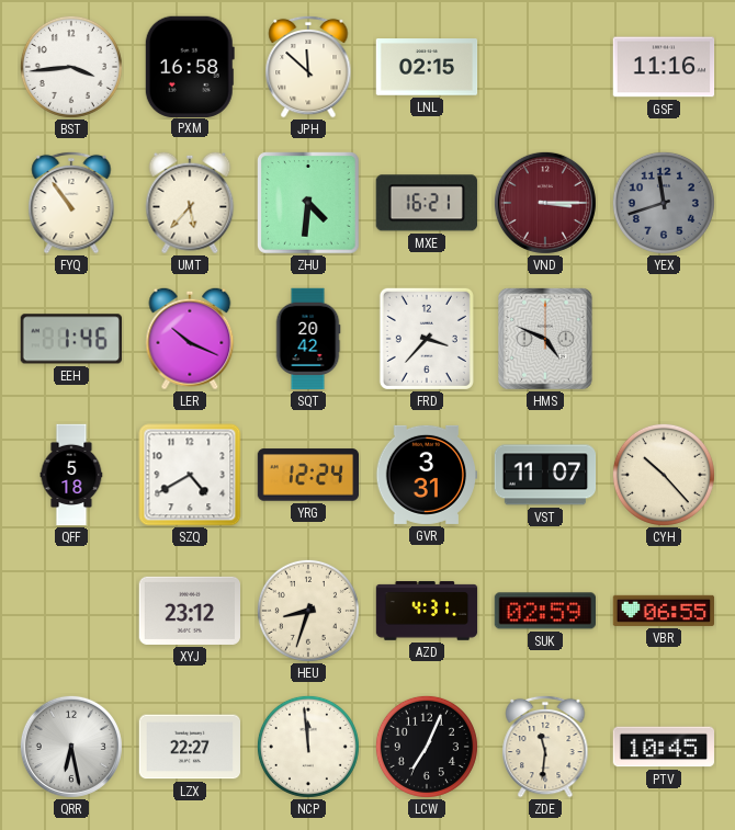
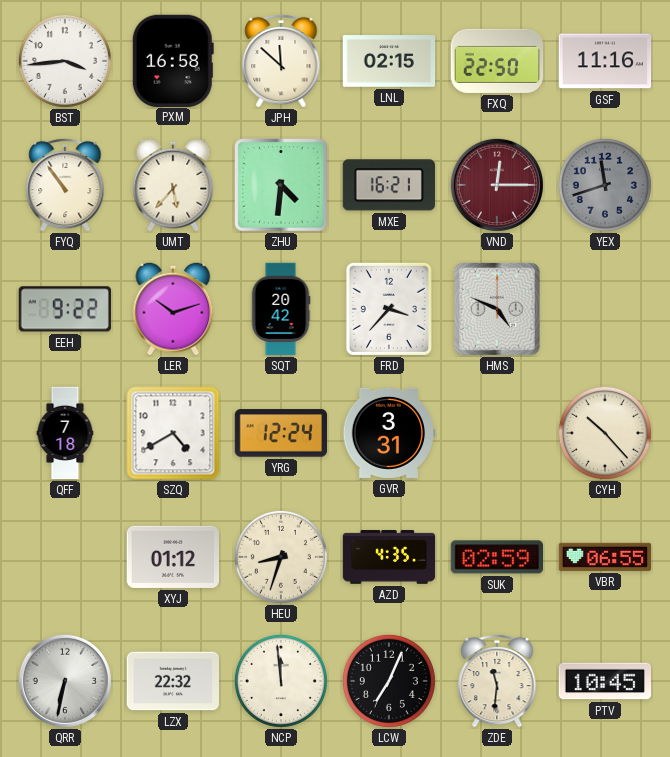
FXQ: none -> 22:50 (497, 61)
VND: 3:15 -> 12:15 (497, 185)
EEH: 1:46 -> 9:22 (65, 309)
LER: 10:19 -> 10:12 (173, 309)
QFF: 5:18 -> 7:18 (65, 433)
VST: 11:07 -> none (545, 475)
XYJ: 23:12 -> 01:12 (172, 557)
AZD: 4:31 -> 4:35 (389, 557)
QRR: 6:28 -> 6:32 (65, 681)
LZX: 22:27 -> 22:32 (173, 681)
